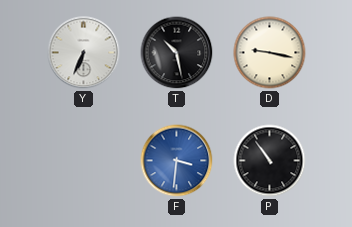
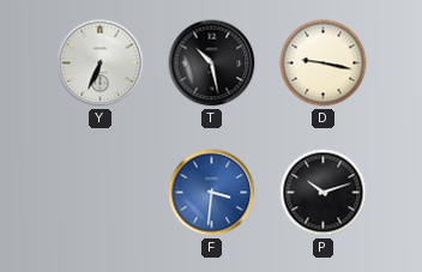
P: 10:54 -> 10:12 (324, 193)
